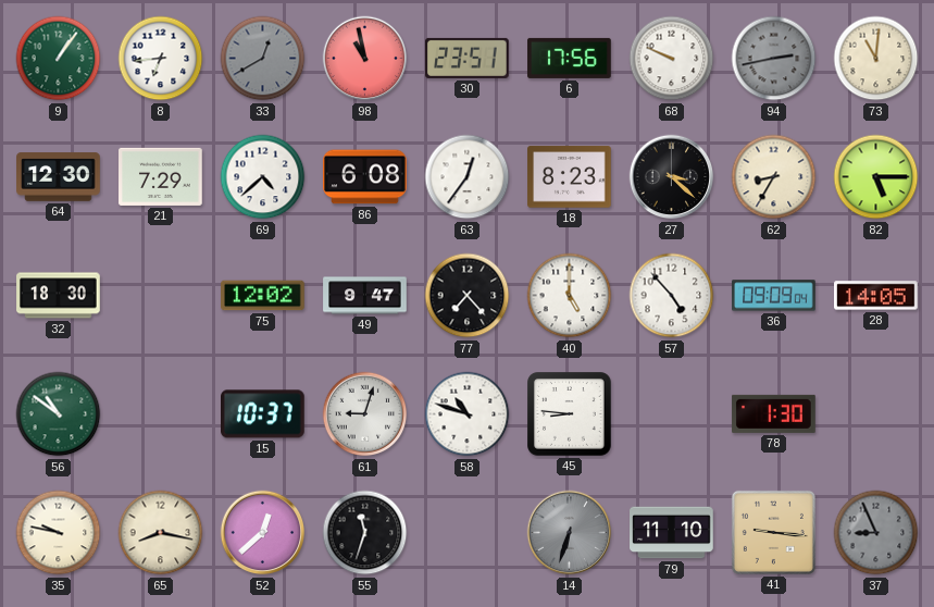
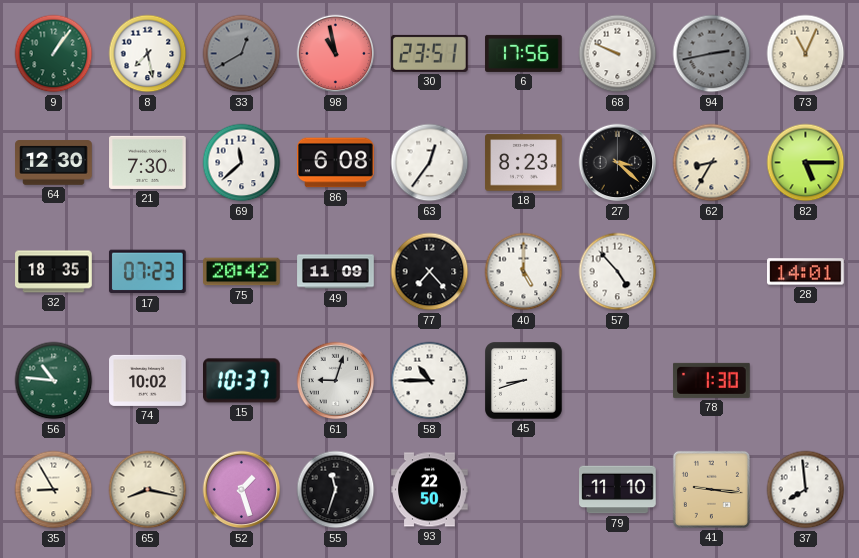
8: 6:44 -> 7:28 (148, 54)
73: 11:01 -> 11:04 (806, 54)
21: 7:29 -> 7:30 (148, 162)
69: 4:38 -> 11:38 (242, 163)
32: 18:30 -> 18:35 (54, 272)
17: none -> 07:23 (147, 272)
75: 12:02 -> 20:42 (242, 272)
49: 9:47 -> 11:09 (336, 272)
36: 09:09 -> none (774, 296)
28: 14:05 -> 14:01 (806, 272)
56: 10:51 -> 10:46 (54, 381)
74: none -> 10:02 (148, 380)
58: 10:48 -> 10:45 (430, 381)
45: 8:46 -> 8:42 (524, 381)
35: 9:47 -> 8:55 (54, 490)
52: 12:38 -> 1:27 (242, 490)
93: none -> 22:50 (430, 490)
14: 6:33 -> none (570, 533)
37: 8:56 -> 7:59 (806, 490)
37 dial: grey -> white (806, 490)
